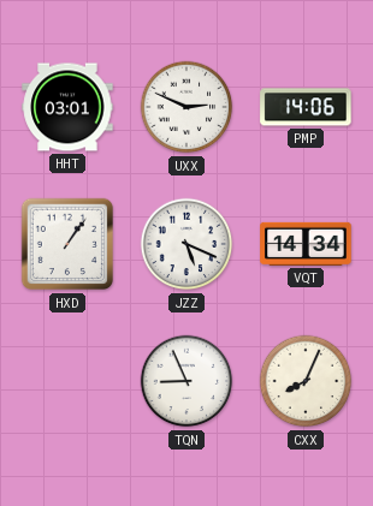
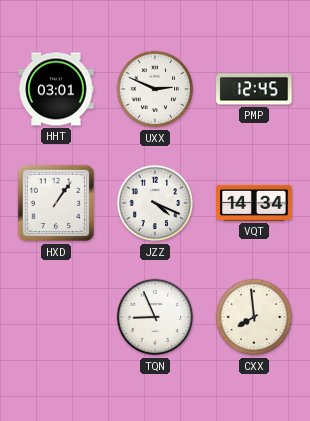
PMP: 14:06 -> 12:45 (254, 89)
JZZ: 5:19 -> 4:19 (155, 203)
CXX: 8:04 -> 7:59 (254, 317)
